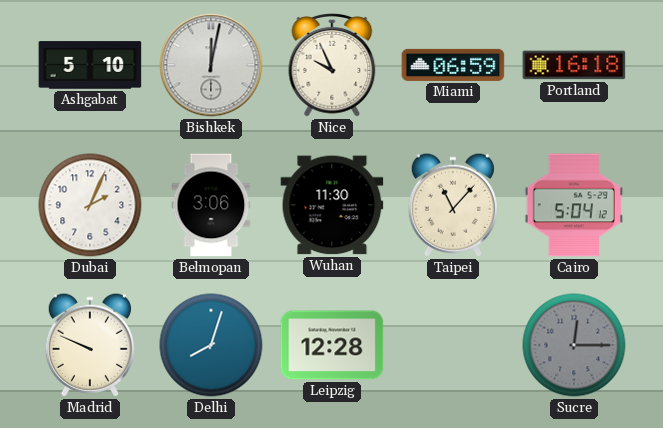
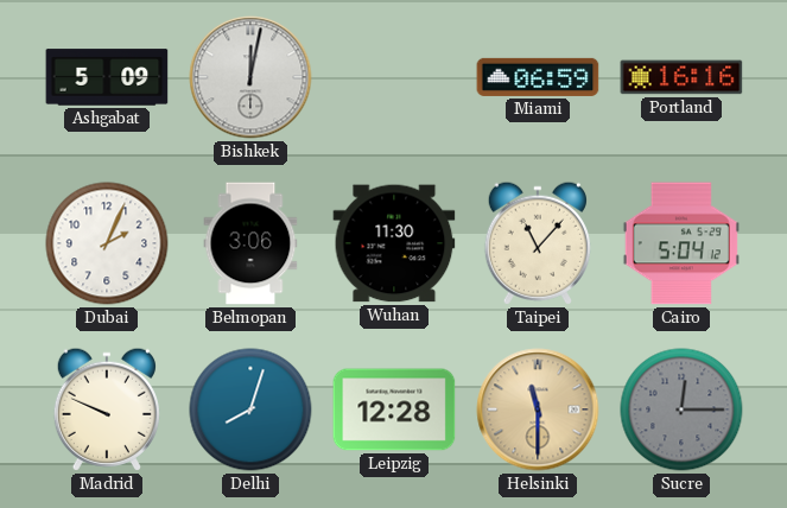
Ashgabat: 5:10 -> 5:09 (107, 77)
Nice: 9:56 -> none (332, 65)
Portland: 16:18 -> 16:16 (681, 77)
Helsinki: none -> 11:30 (538, 409)
